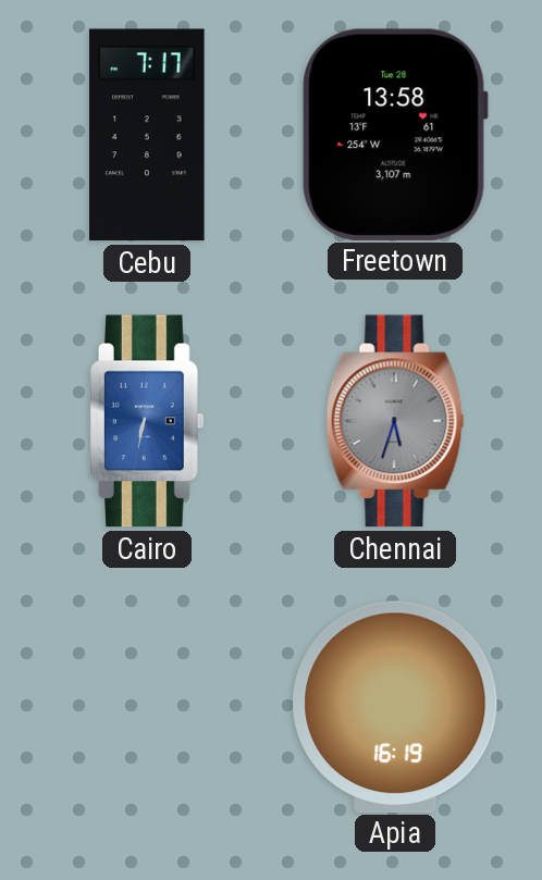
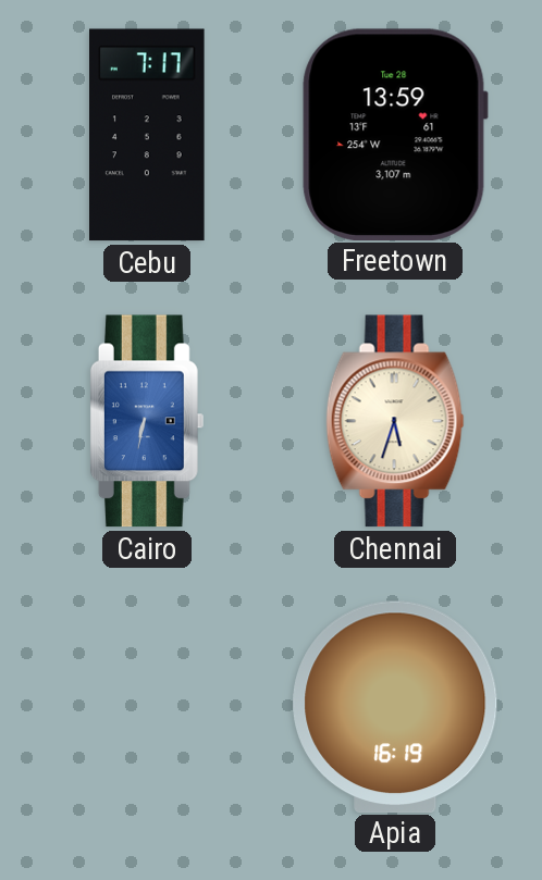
Freetown: 13:58 -> 13:59 (395, 134)
Chennai dial: grey -> cream (395, 421)
